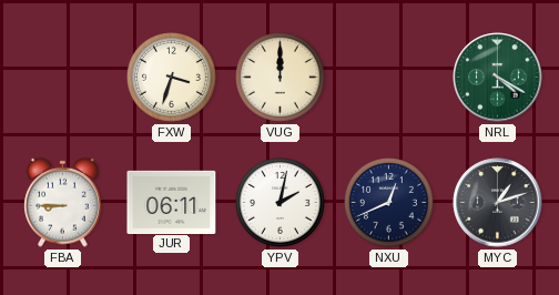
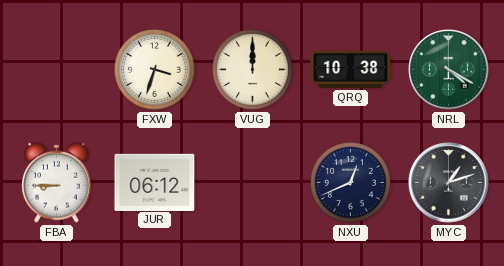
QRQ: none -> 10:38 (351, 69)
JUR: 06:11 -> 06:12 (155, 182)
YPV: 2:02 -> none (281, 203)
